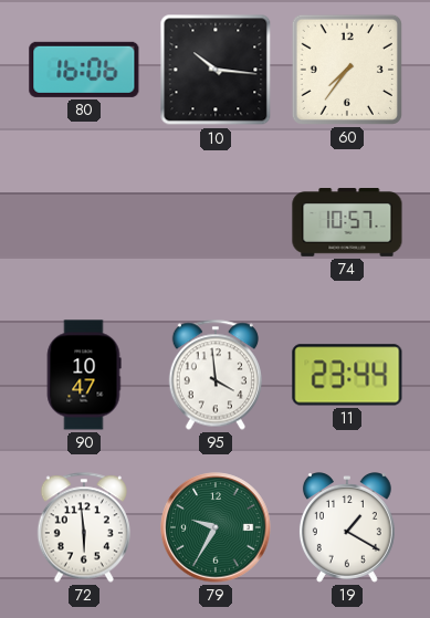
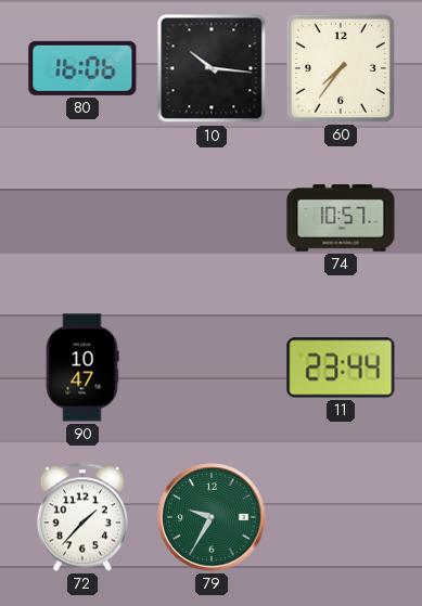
95: 3:59 -> none (216, 375)
72: 5:59 -> 1:37 (82, 517)
19: 1:20 -> none (347, 528)
